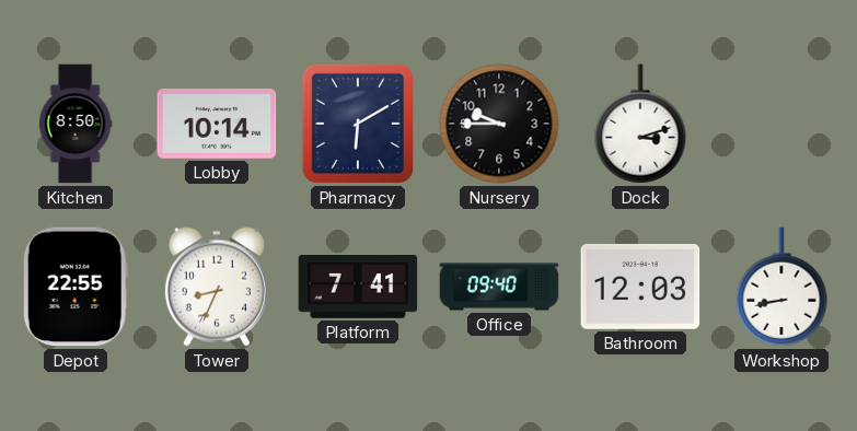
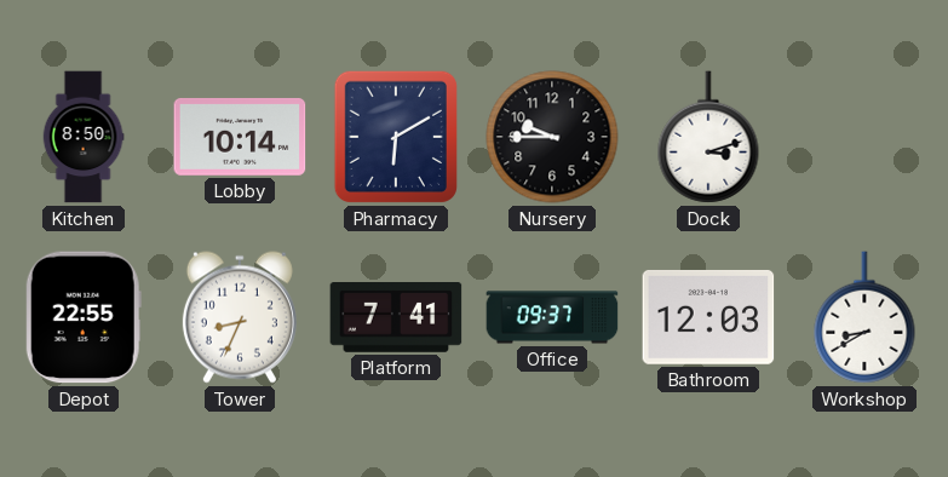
Office: 09:40 -> 09:37 (552, 317)
Workshop: 8:43 -> 8:40 (864, 317)
